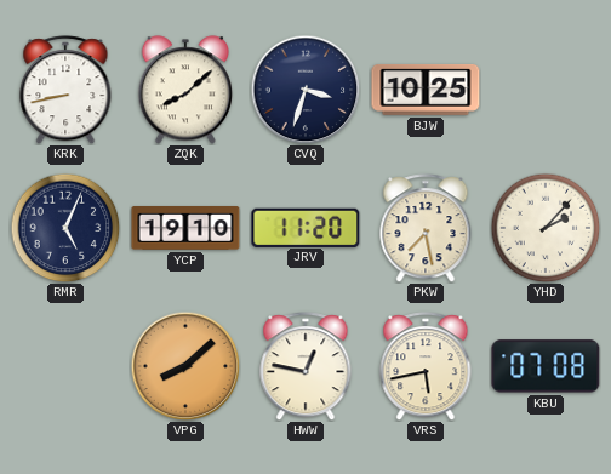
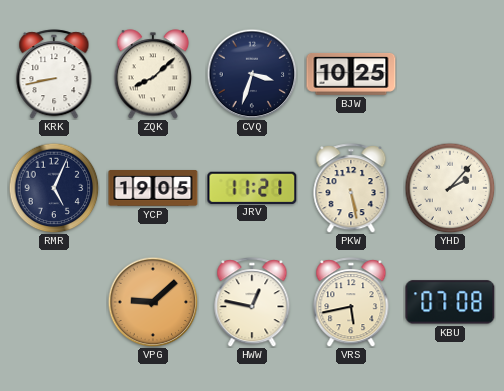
YCP: 19:10 -> 19:05 (153, 189)
JRV: 11:20 -> 11:21 (252, 187)
PKW: 7:28 -> 5:28 (351, 188)
VPG: 8:08 -> 9:08 (153, 302)
